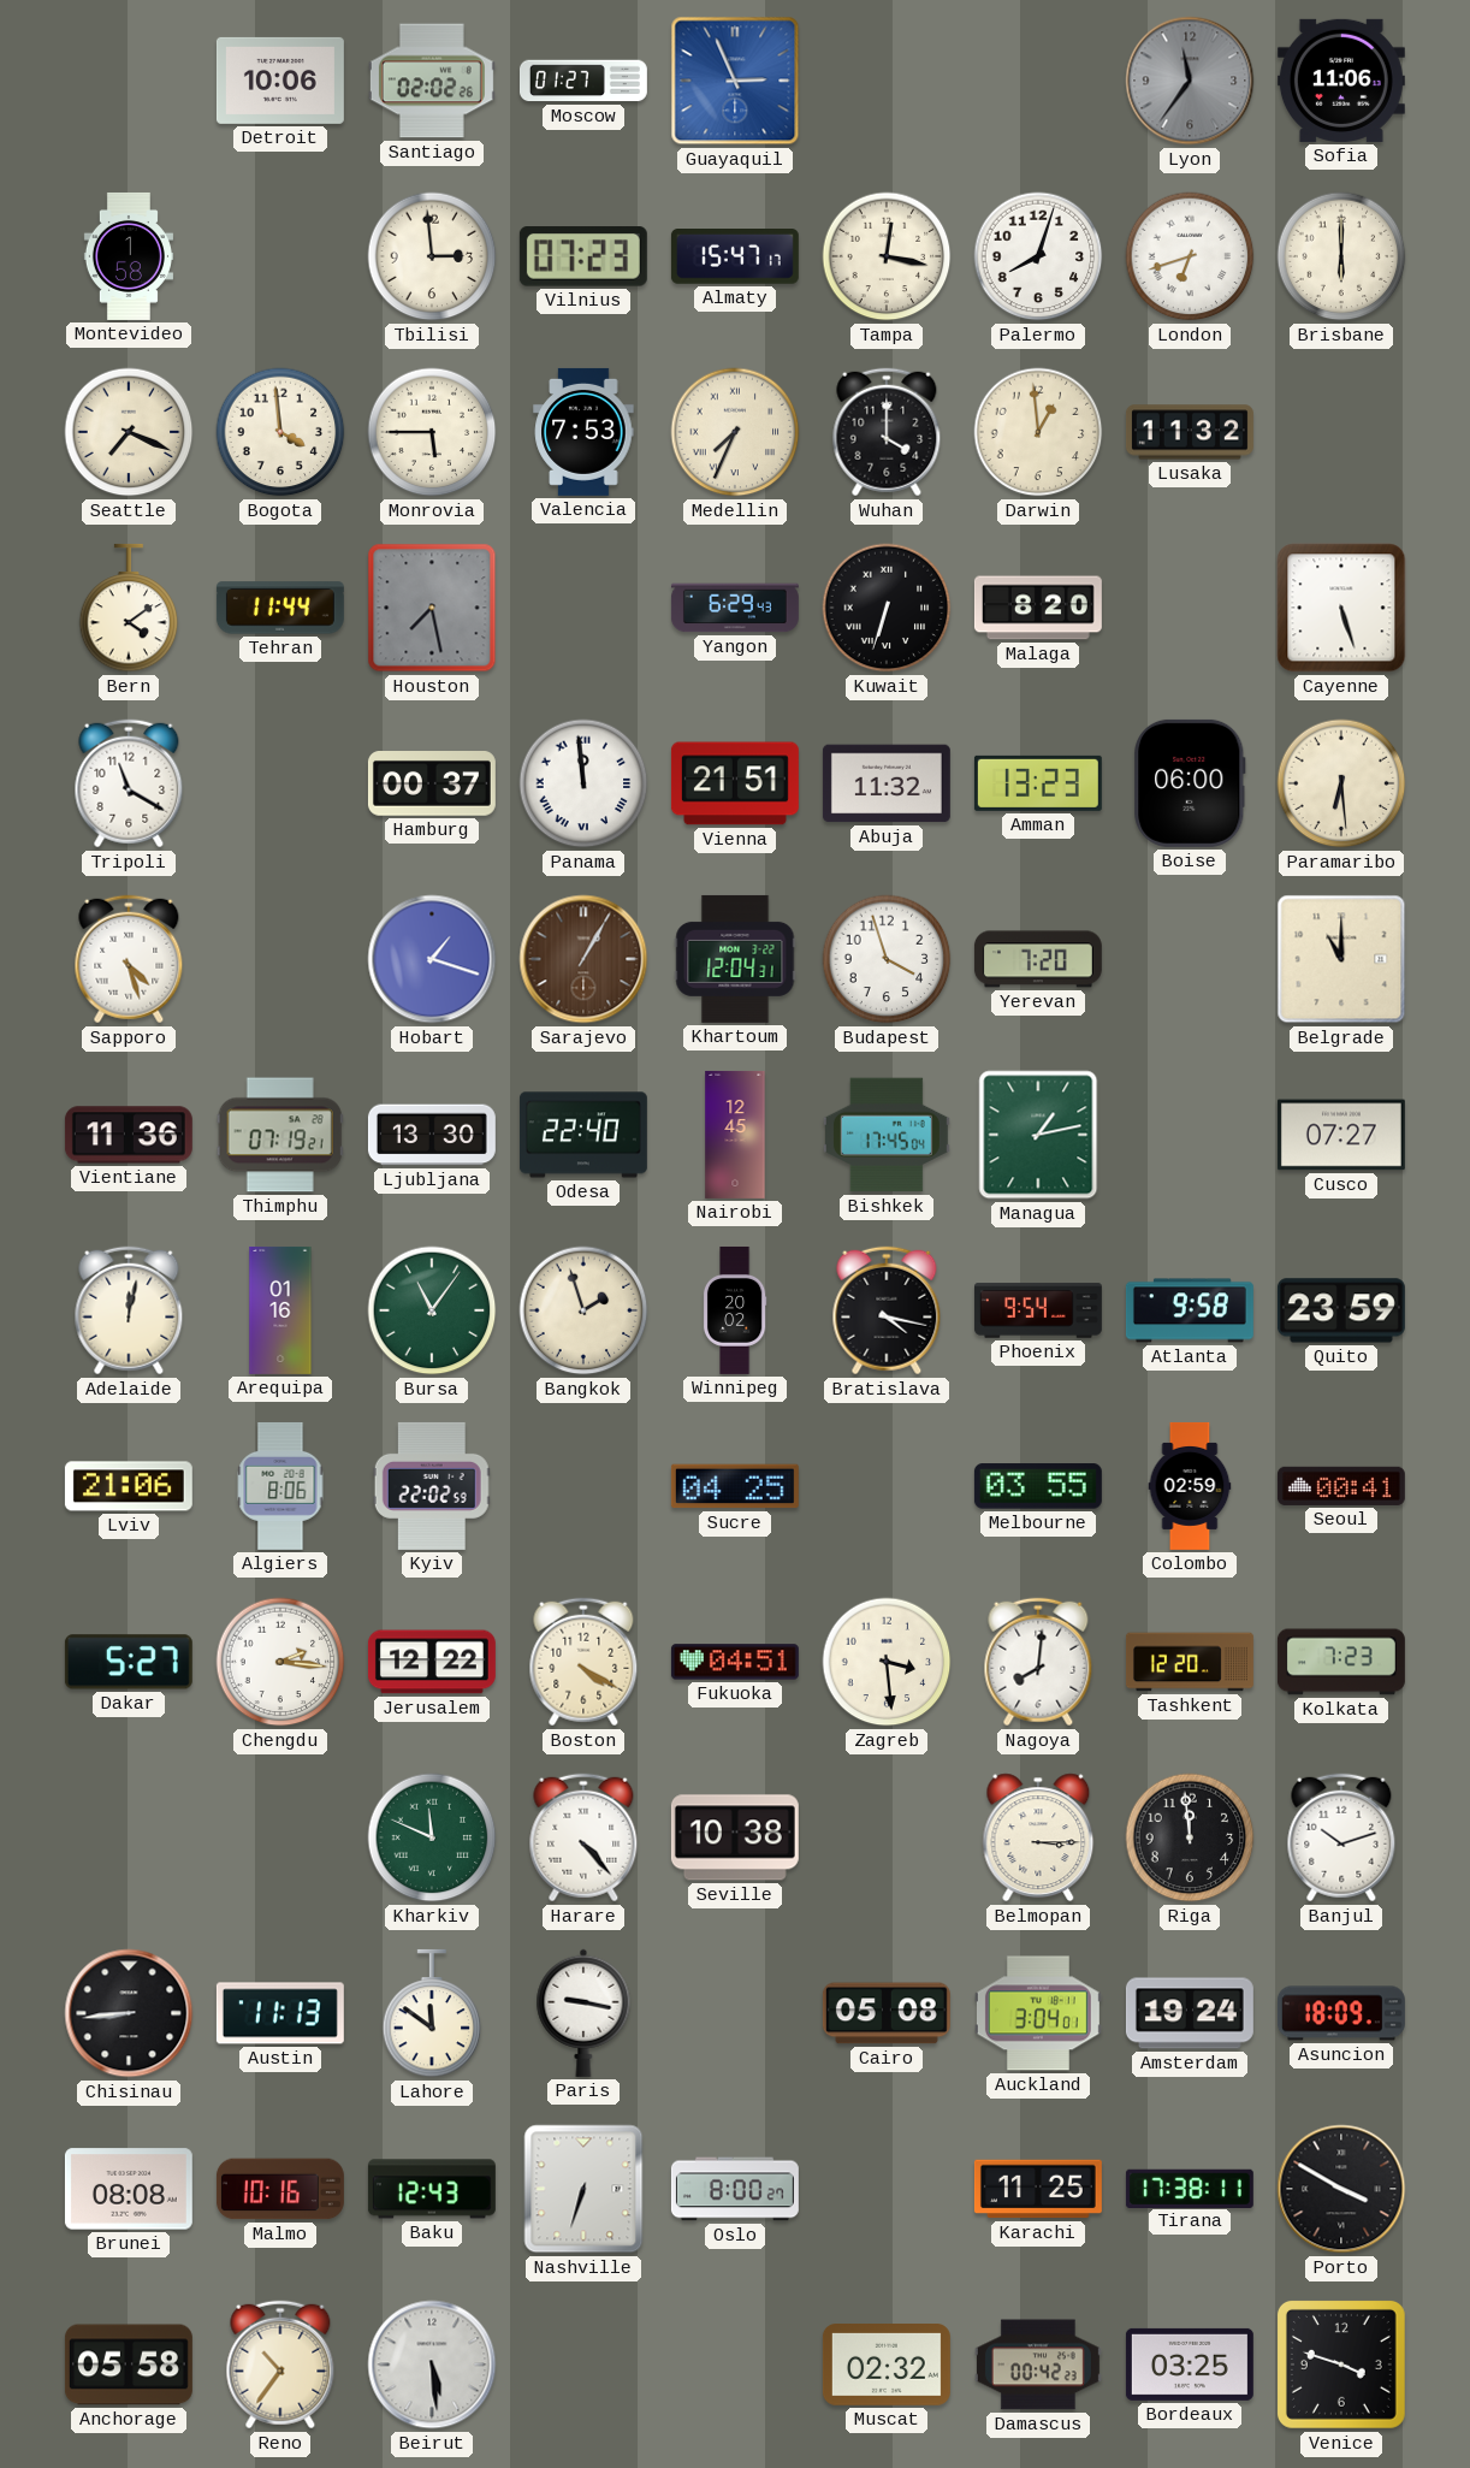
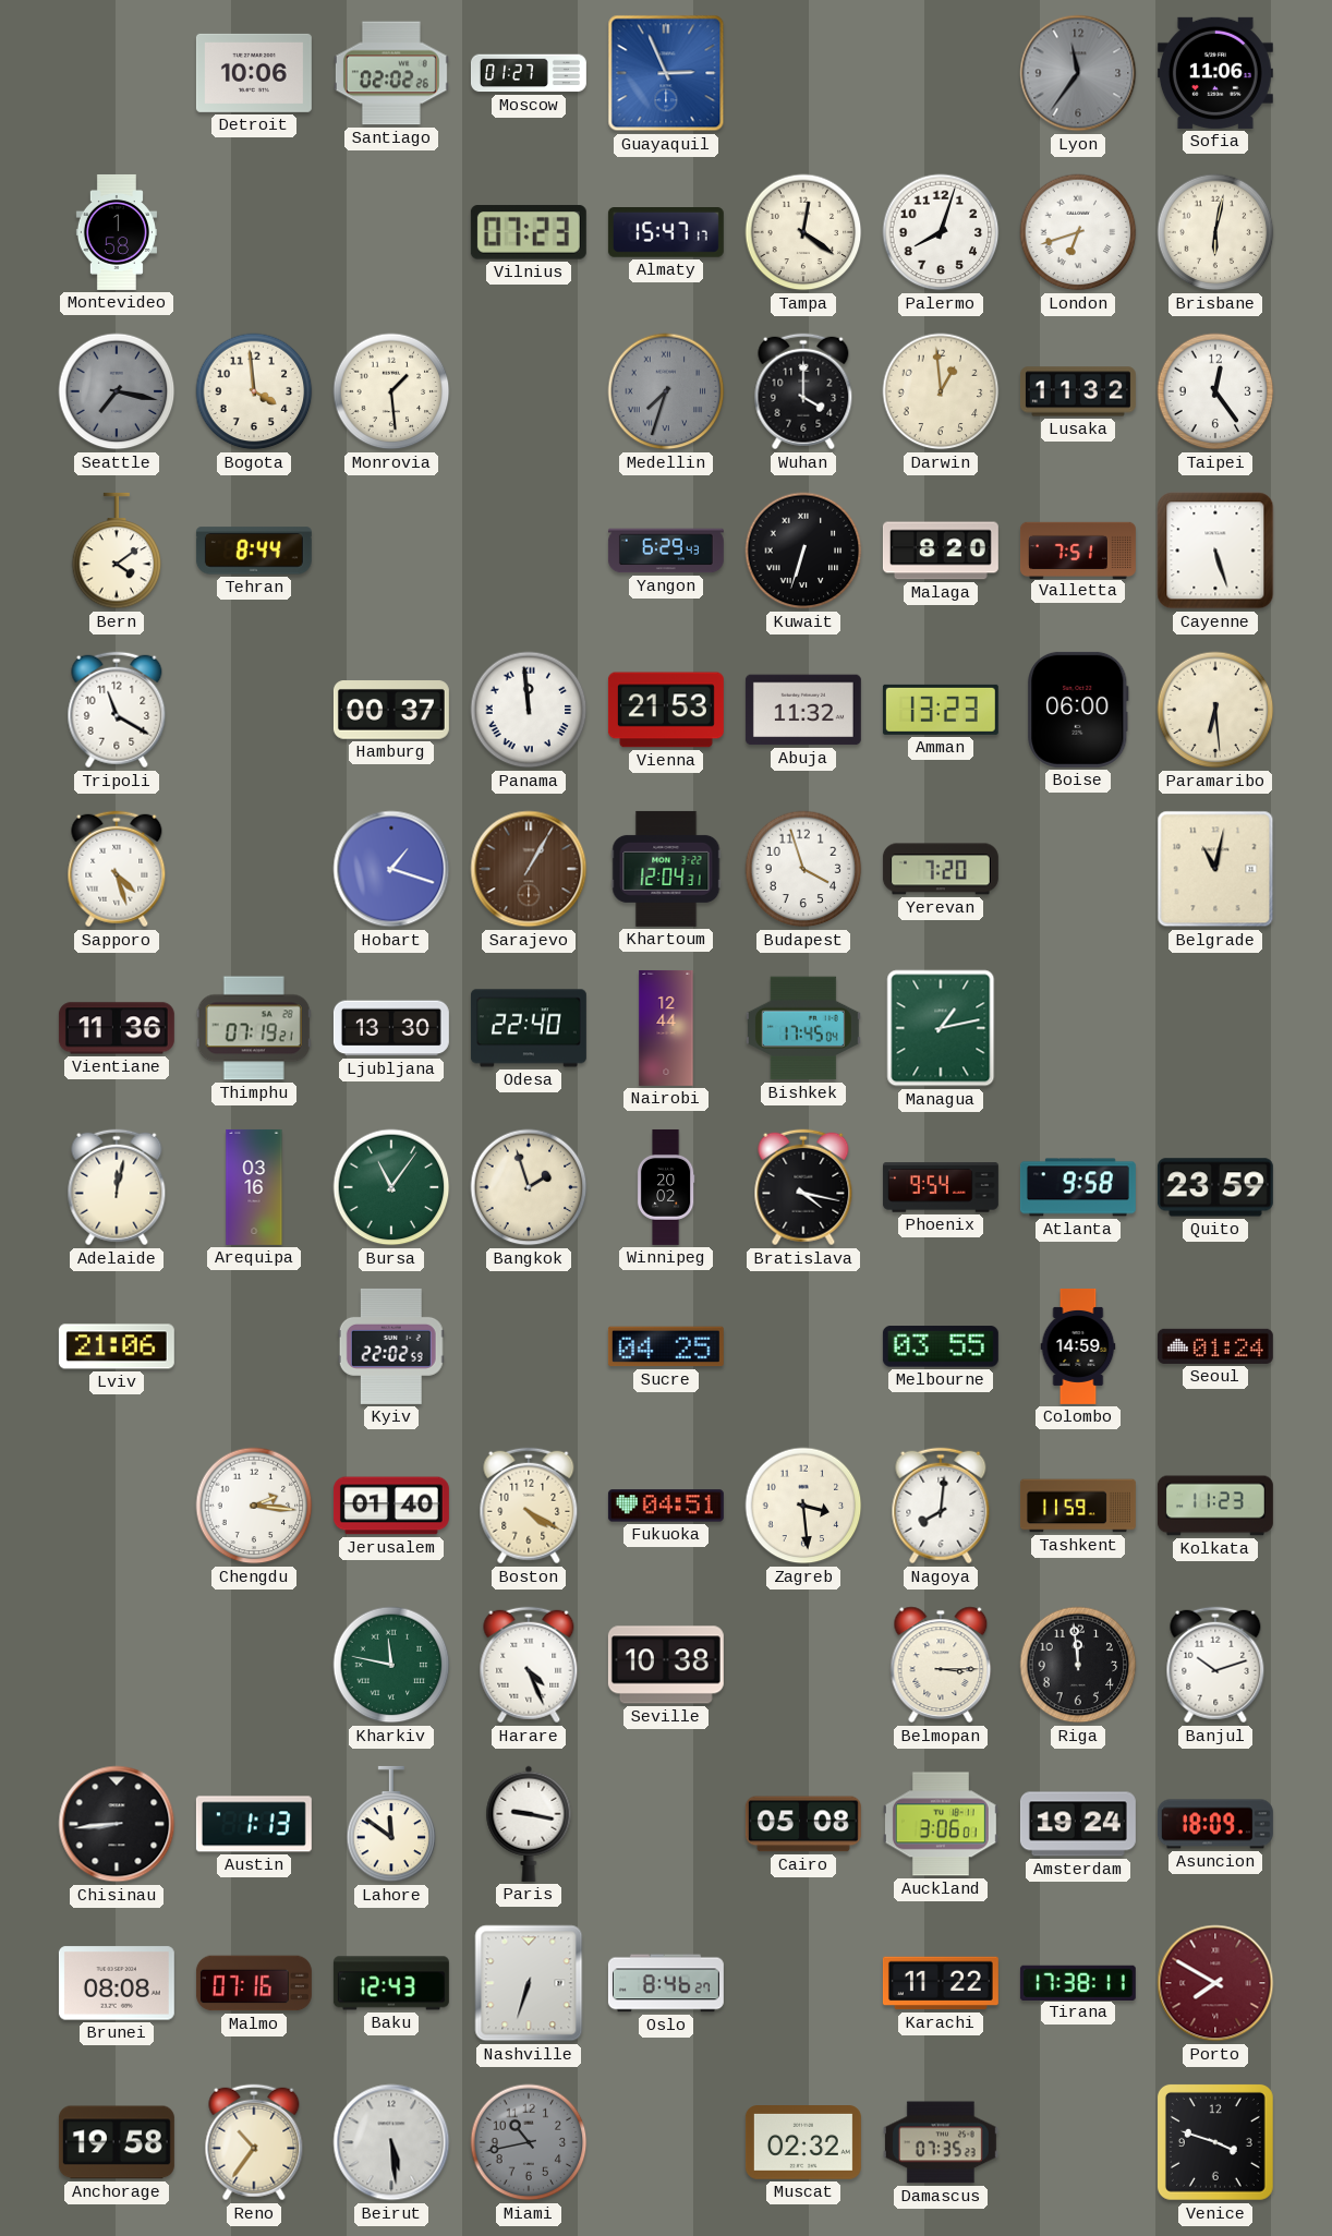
Tbilisi: 2:59 -> none (432, 256)
Tampa: 12:17 -> 12:21 (803, 232)
Brisbane: 6:00 -> 6:02 (1215, 232)
Seattle: 7:19 -> 7:17 (117, 391)
Seattle dial: cream -> grey (117, 391)
Monrovia: 5:45 -> 1:29 (391, 391)
Valencia: 7:53 -> none (583, 432)
Medellin: 7:34 -> 7:33 (666, 391)
Medellin dial: cream -> grey (666, 391)
Taipei: none -> 12:24 (1215, 391)
Tehran: 11:44 -> 8:44 (254, 551)
Houston: 7:28 -> none (432, 608)
Valletta: none -> 7:51 (1078, 549)
Vienna: 21:51 -> 21:53 (666, 710)
Belgrade: 11:00 -> 11:02 (1215, 869)
Nairobi: 12:45 -> 12:44 (666, 1028)
Cusco: 07:27 -> none (1341, 1135)
Arequipa: 01:16 -> 03:16 (254, 1187)
Algiers: 8:06 -> none (280, 1486)
Colombo: 02:59 -> 14:59 (1078, 1346)
Seoul: 00:41 -> 01:24 (1215, 1346)
Dakar: 5:27 -> none (129, 1662)
Jerusalem: 12:22 -> 01:40 (391, 1506)
Tashkent: 12:20 -> 11:59 (1078, 1506)
Kolkata: 7:23 -> 11:23 (1215, 1506)
Kharkiv: 11:49 -> 11:47 (391, 1665)
Harare: 4:23 -> 4:26 (529, 1665)
Austin: 11:13 -> 1:13 (254, 1824)
Auckland: 3:04 -> 3:06 (941, 1824)
Malmo: 10:16 -> 07:16 (254, 1983)
Oslo: 8:00 -> 8:46 (666, 1983)
Karachi: 11:25 -> 11:22 (941, 1983)
Porto: 3:50 -> 7:50 (1215, 1983)
Porto dial: black -> burgundy (1215, 1983)
Anchorage: 05:58 -> 19:58 (117, 2142)
Miami: none -> 10:43 (529, 2142)
Damascus: 00:42 -> 07:35 (941, 2142)
Bordeaux: 03:25 -> none (1190, 2365)
